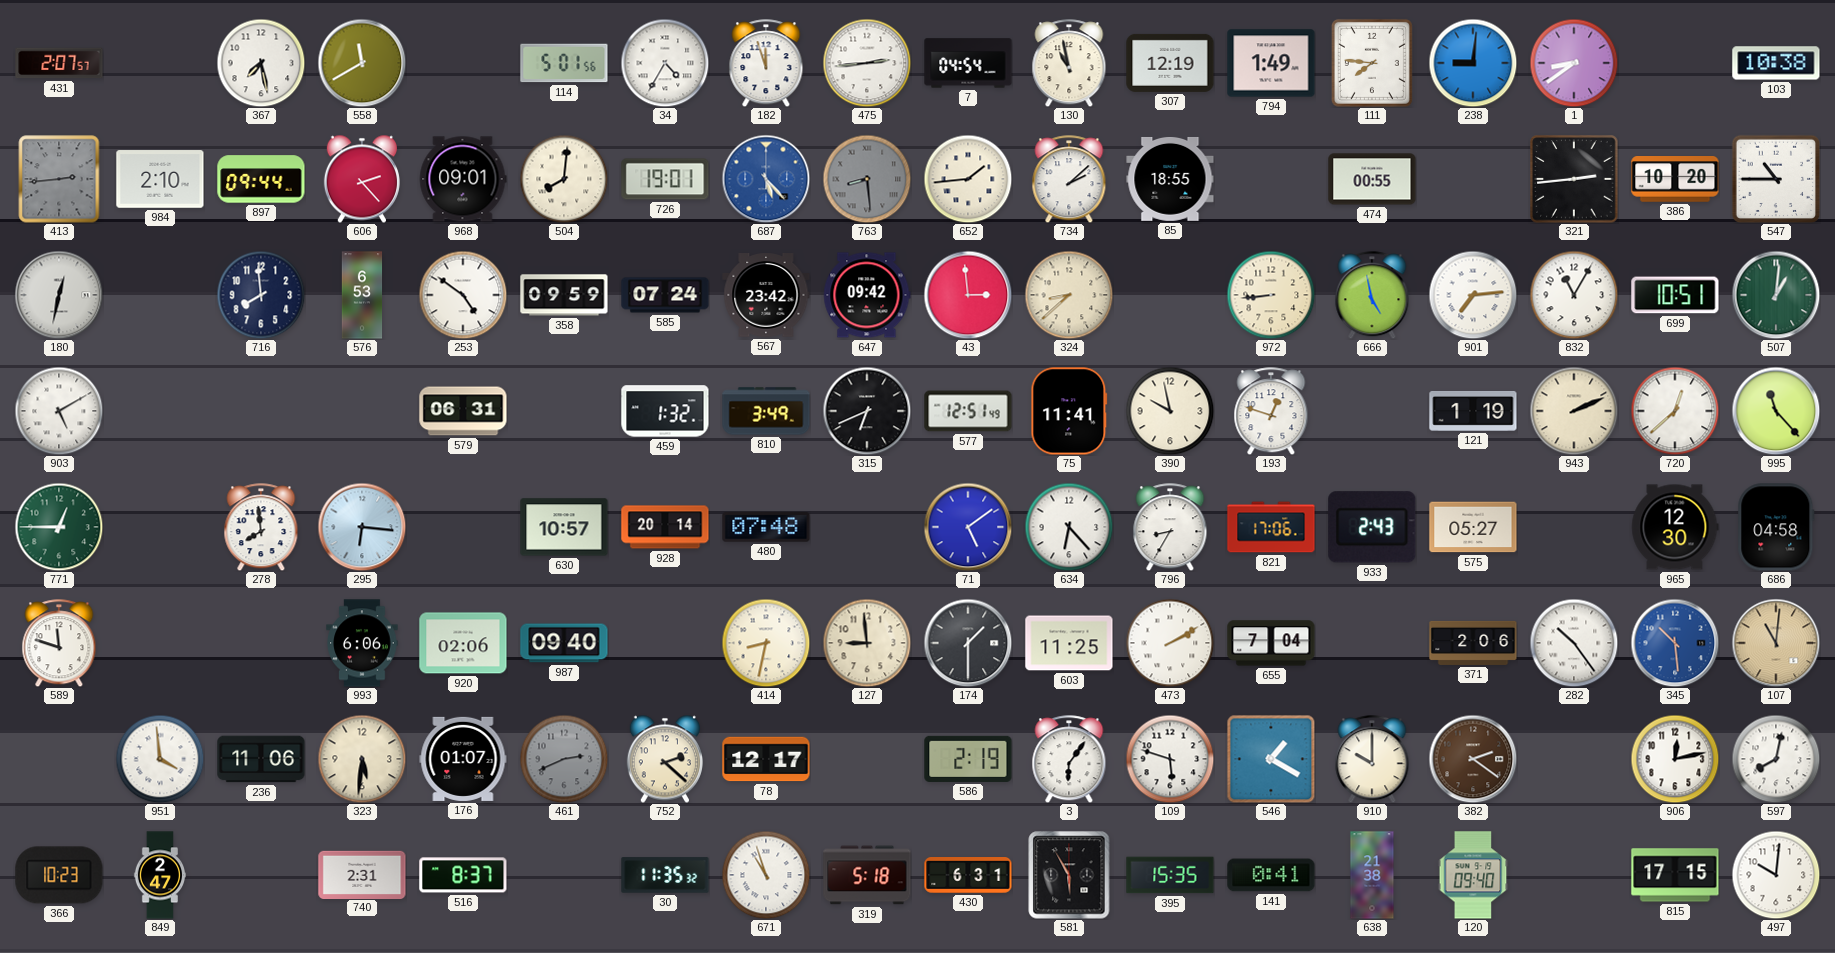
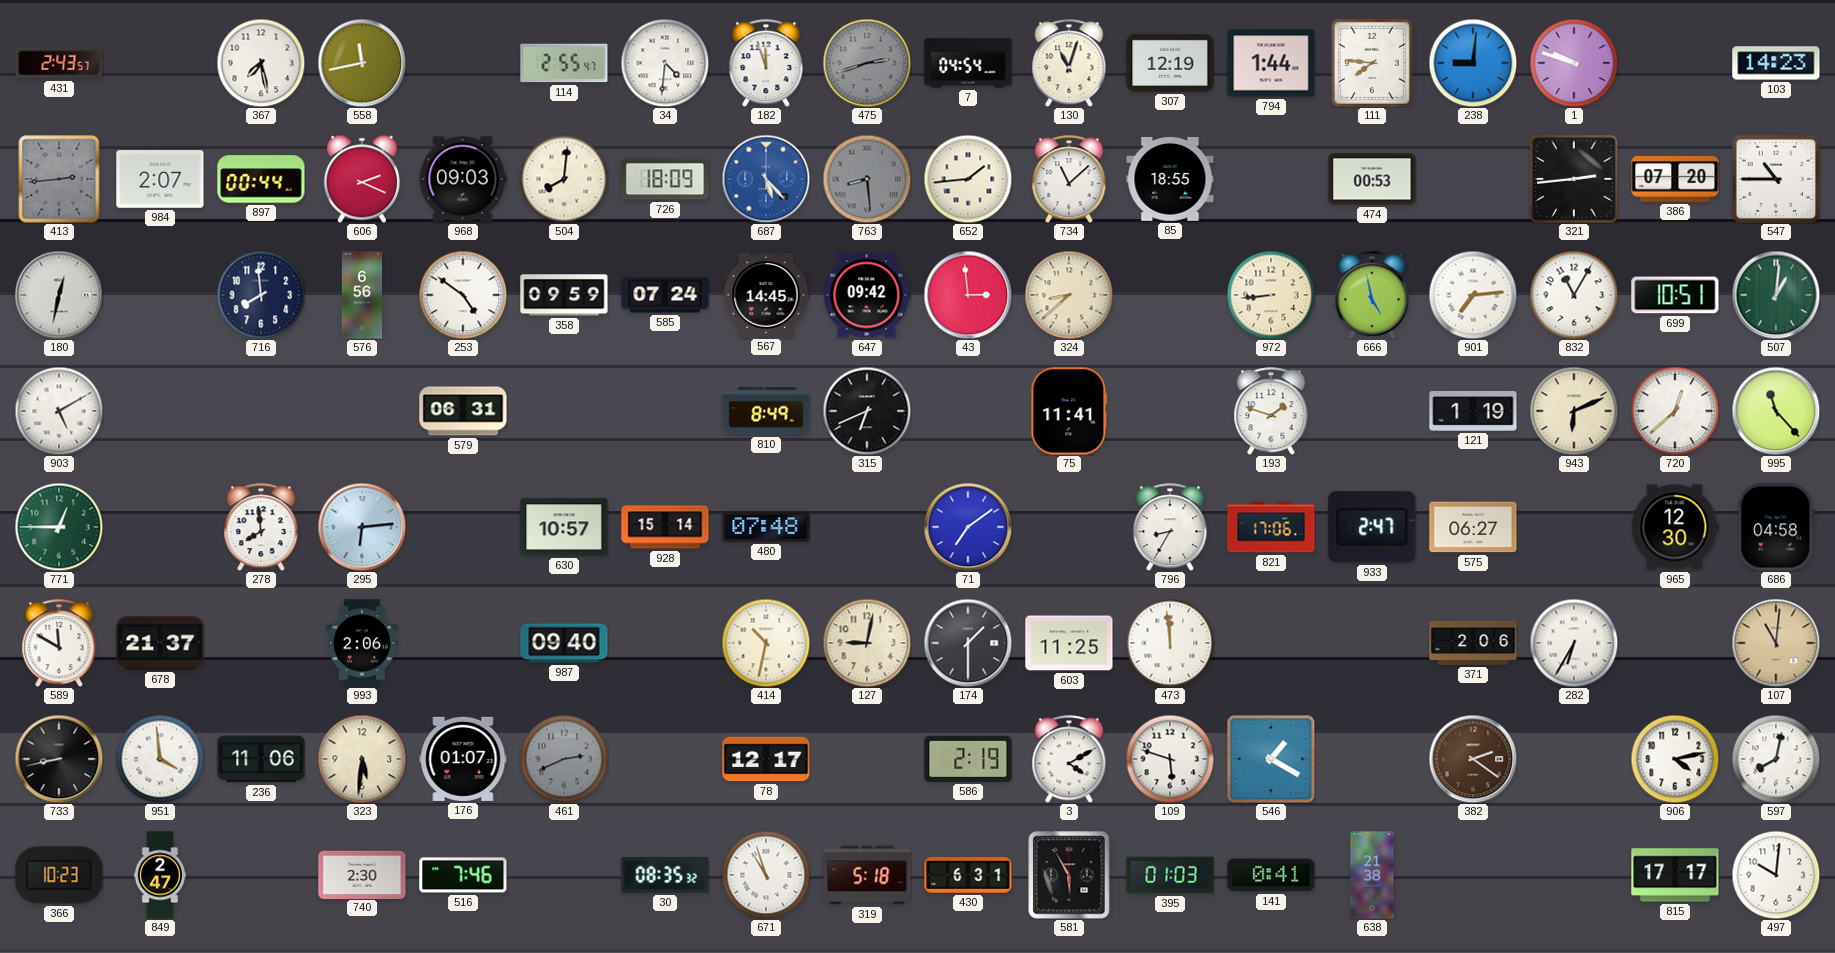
431: 2:07 -> 2:43 (59, 63)
558: 11:40 -> 11:43 (362, 63)
114: 5:01 -> 2:55 (564, 63)
34: 4:35 -> 4:31 (665, 63)
475: 2:44 -> 2:42 (867, 63)
475 dial: white -> grey (867, 63)
130: 10:58 -> 11:03 (1069, 63)
794: 1:49 -> 1:44 (1271, 63)
1: 8:39 -> 9:48 (1574, 63)
103: 10:38 -> 14:23 (1776, 63)
984: 2:10 -> 2:07 (160, 179)
897: 09:44 -> 00:44 (261, 179)
606: 2:23 -> 2:19 (362, 179)
968: 09:01 -> 09:03 (463, 179)
726: 19:01 -> 18:09 (665, 179)
734: 2:08 -> 11:08 (1069, 179)
474: 00:55 -> 00:53 (1372, 179)
386: 10:20 -> 07:20 (1675, 180)
576: 6:53 -> 6:56 (362, 295)
567: 23:42 -> 14:45 (766, 296)
459: 1:32 -> none (665, 411)
810: 3:49 -> 8:49 (766, 411)
577: 12:51 -> none (968, 411)
390: 9:58 -> none (1170, 411)
193: 12:48 -> 1:48 (1271, 411)
943: 2:11 -> 6:11 (1574, 411)
295: 6:16 -> 6:14 (362, 527)
928: 20:14 -> 15:14 (665, 527)
71: 5:09 -> 7:09 (968, 527)
634: 6:23 -> none (1069, 527)
933: 2:43 -> 2:47 (1372, 527)
575: 05:27 -> 06:27 (1473, 527)
589: 11:48 -> 11:50 (59, 643)
678: none -> 21:37 (160, 643)
993: 6:06 -> 2:06 (362, 643)
920: 02:06 -> none (463, 643)
414: 8:32 -> 10:32 (766, 643)
127: 8:59 -> 9:02 (867, 643)
473: 2:10 -> 11:59 (1170, 643)
655: 7:04 -> none (1271, 643)
282: 10:24 -> 6:35 (1574, 643)
345: 10:29 -> none (1675, 643)
733: none -> 8:43 (59, 759)
752: 2:22 -> none (665, 759)
3: 6:06 -> 4:10 (1069, 759)
910: 10:00 -> none (1372, 759)
906: 12:13 -> 4:13 (1675, 759)
740: 2:31 -> 2:30 (362, 874)
516: 8:37 -> 7:46 (463, 875)
30: 11:35 -> 08:35 (665, 875)
395: 15:35 -> 01:03 (1170, 875)
120: 09:40 -> none (1473, 875)
815: 17:15 -> 17:17 (1675, 875)
